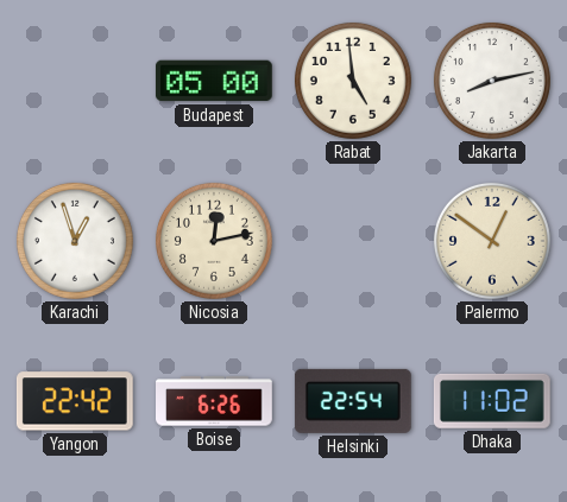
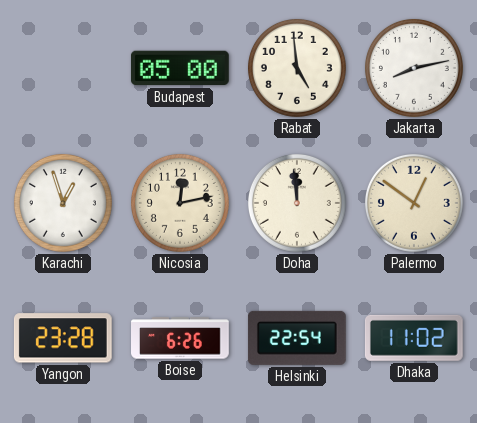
Doha: none -> 11:59 (297, 203)
Yangon: 22:42 -> 23:28 (63, 338)
